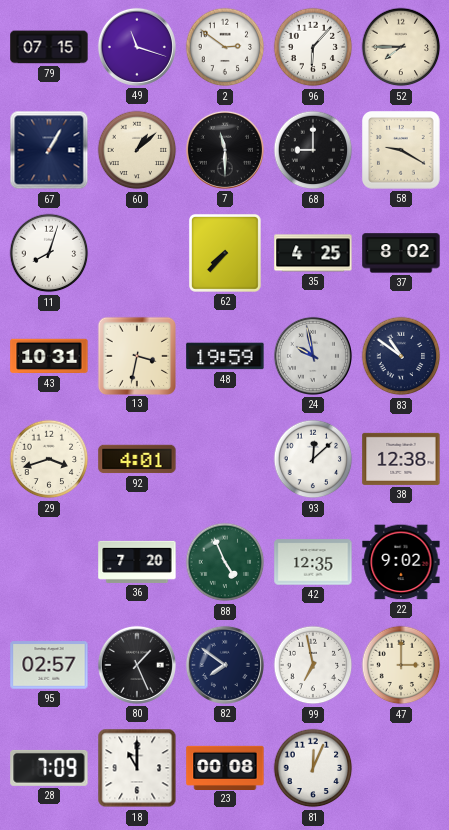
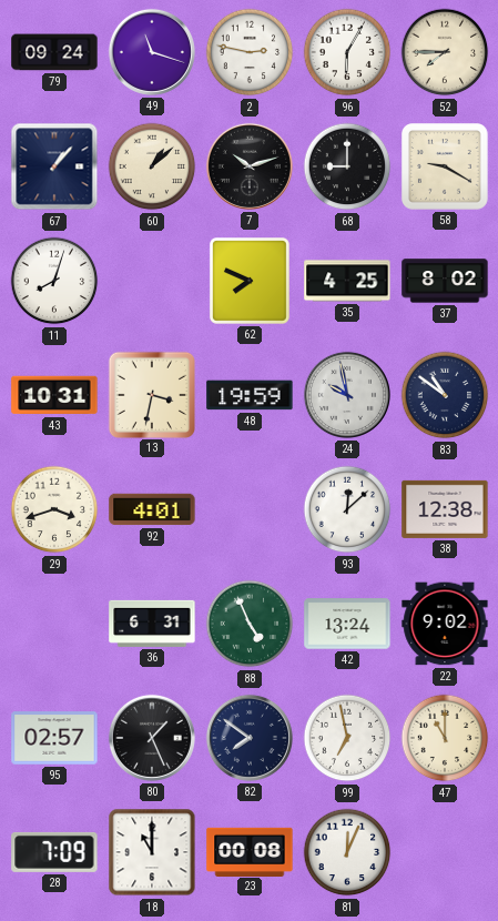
79: 07:15 -> 09:24 (54, 52)
2: 2:51 -> 2:47 (250, 52)
96: 6:07 -> 6:05 (347, 52)
67: 1:05 -> 1:07 (54, 166)
7: 11:30 -> 10:12 (250, 166)
62: 7:37 -> 7:49 (250, 282)
36: 7:20 -> 6:31 (152, 624)
42: 12:35 -> 13:24 (347, 624)
47: 3:00 -> 11:00 (445, 738)
